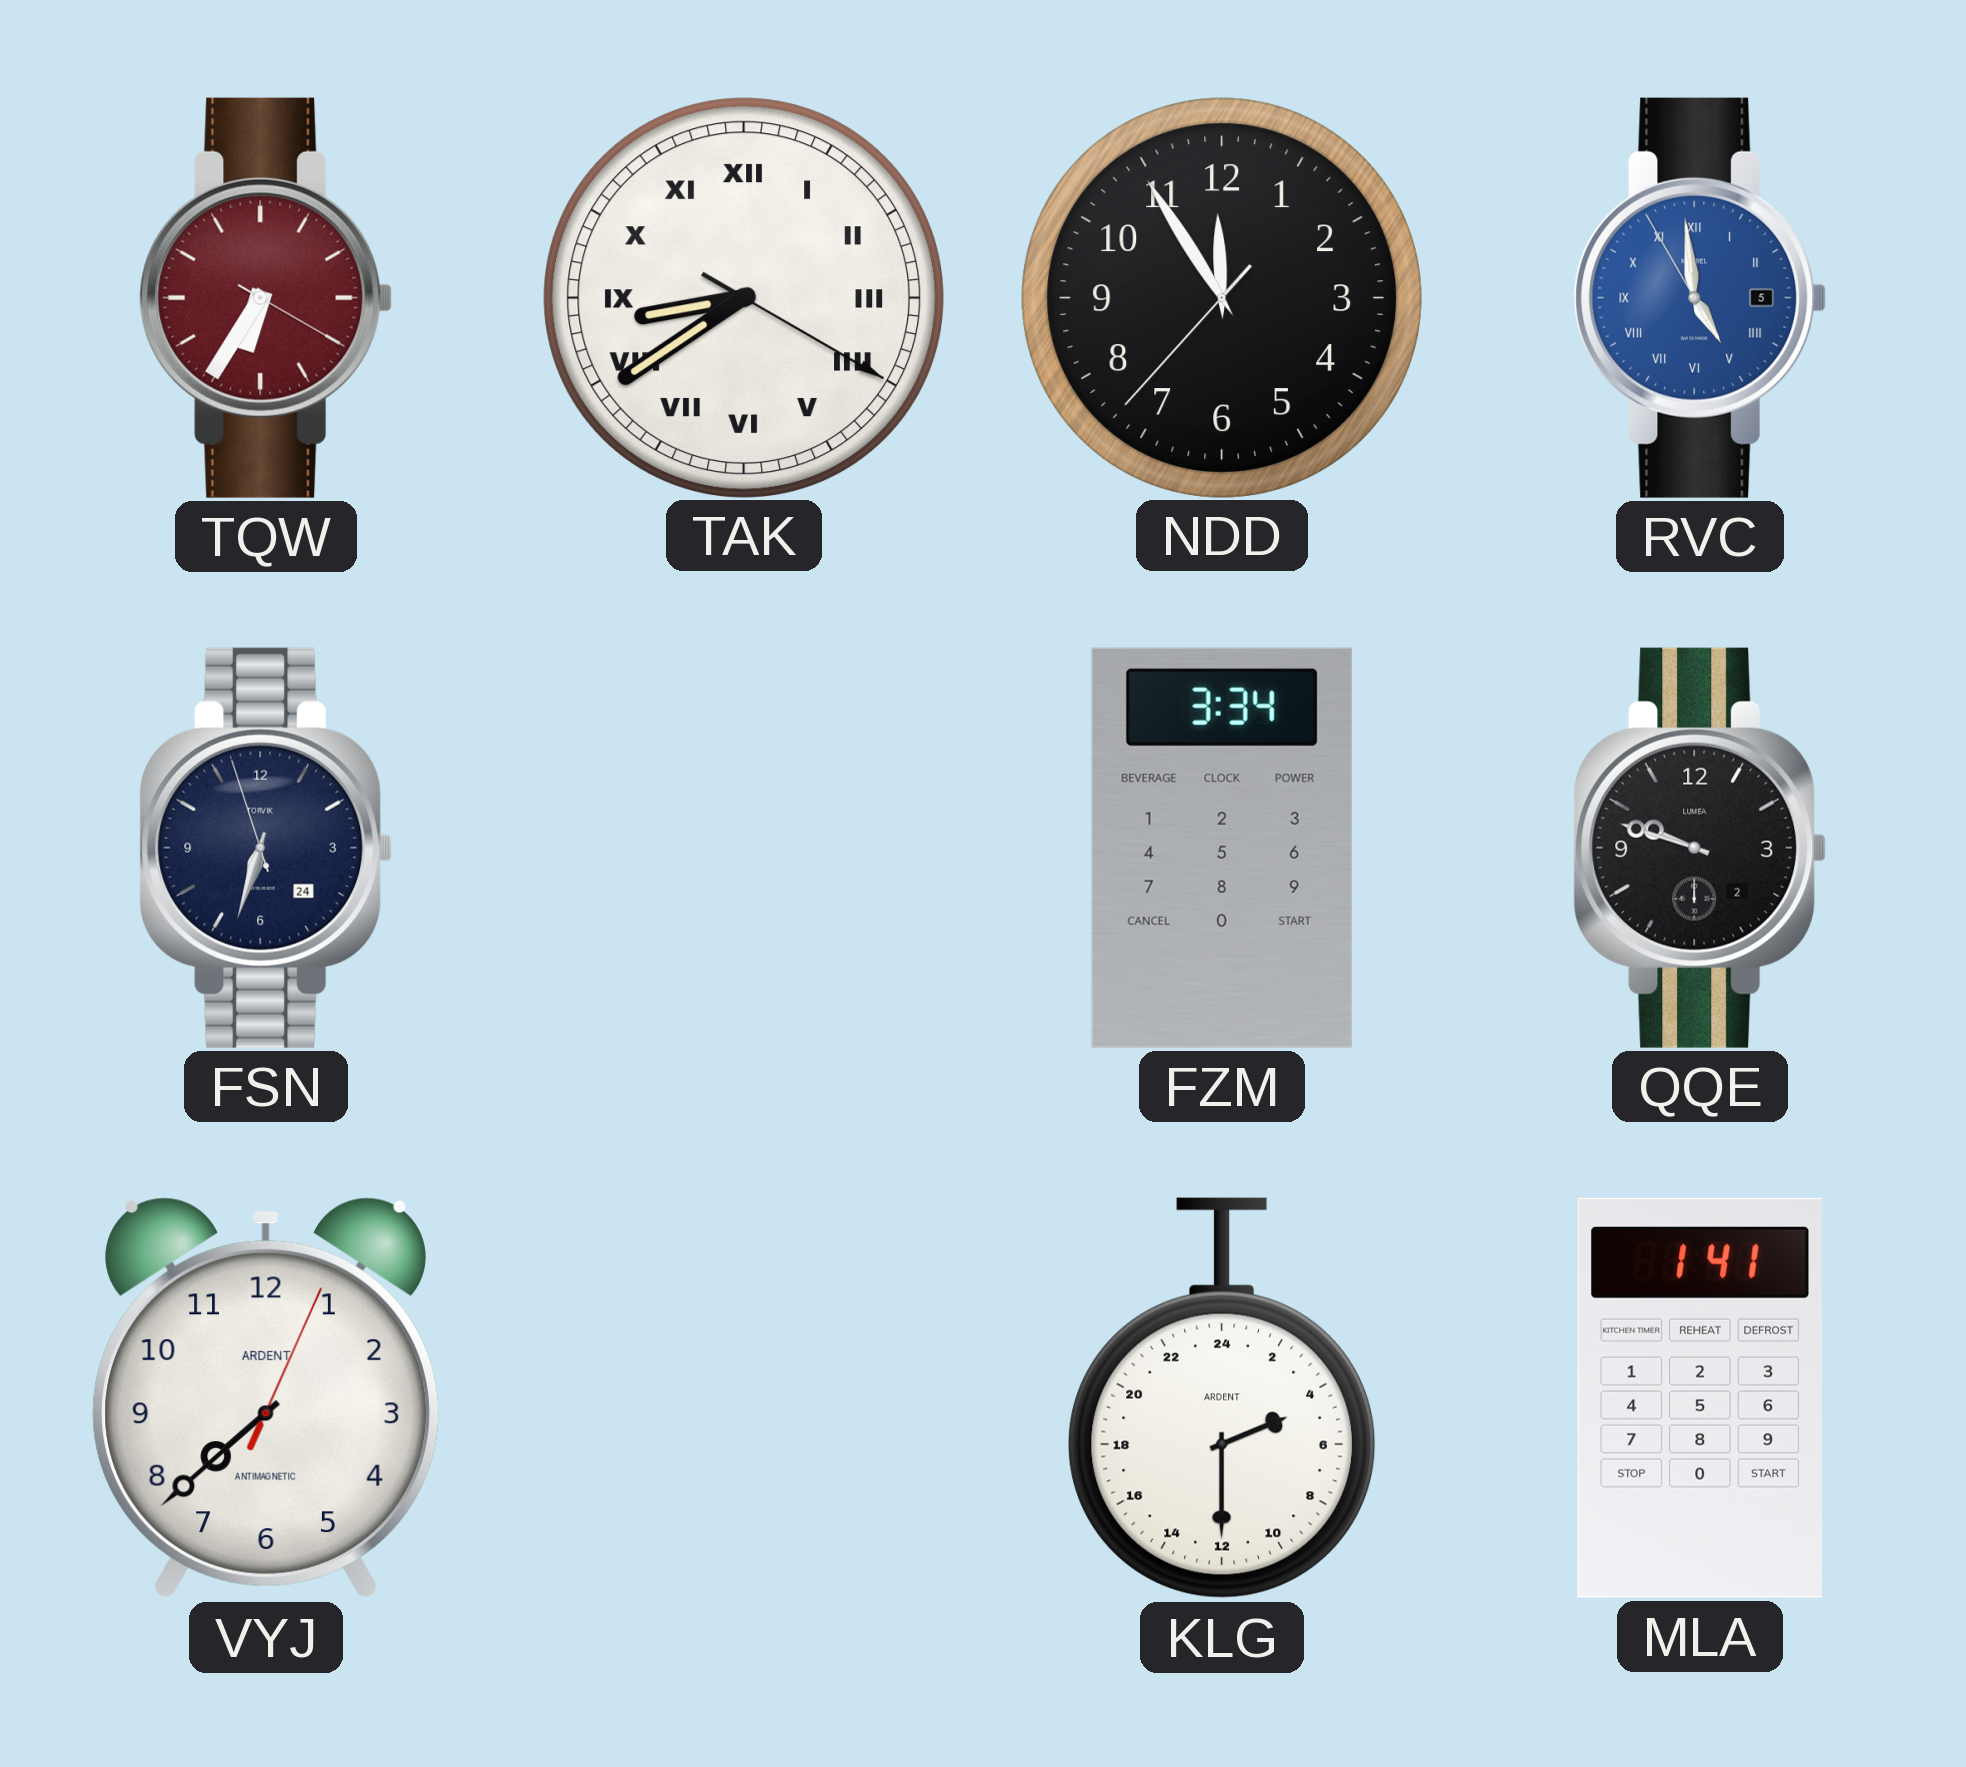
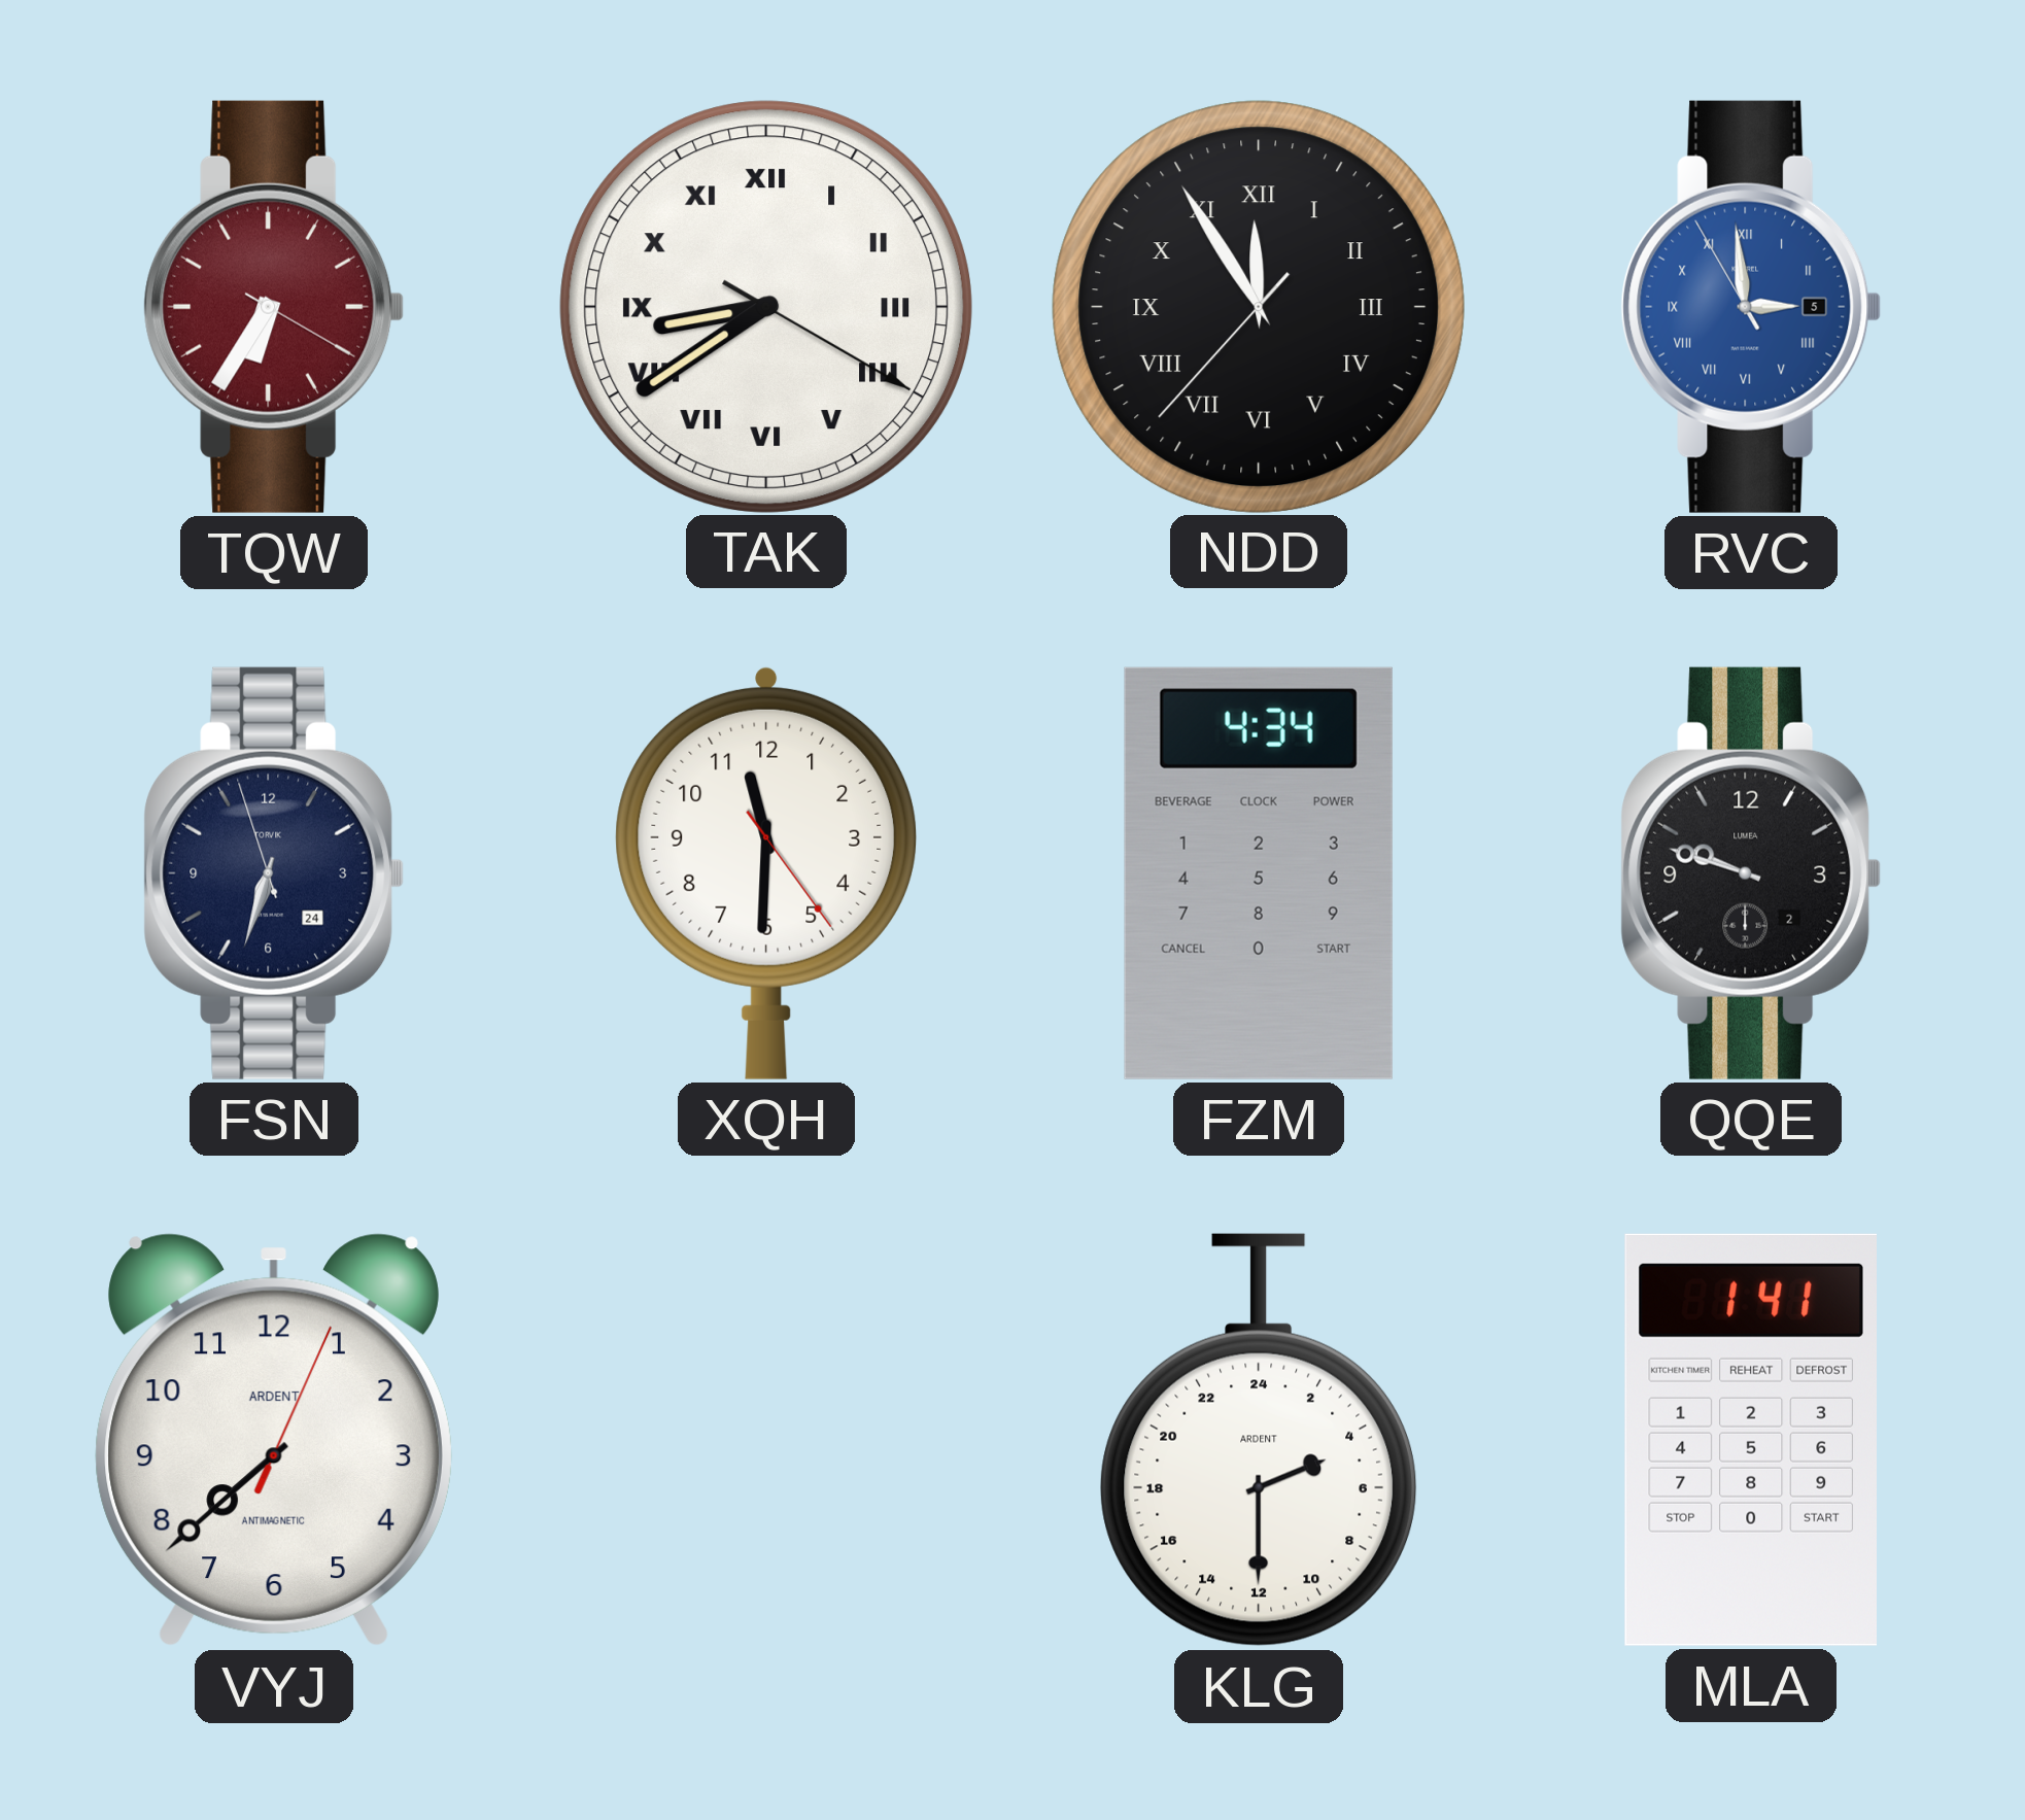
NDD numerals: Arabic -> Roman (1258, 306)
RVC: 4:58 -> 2:58 (1751, 307)
XQH: none -> 11:30 (765, 872)
FZM: 3:34 -> 4:34 (1259, 873)
